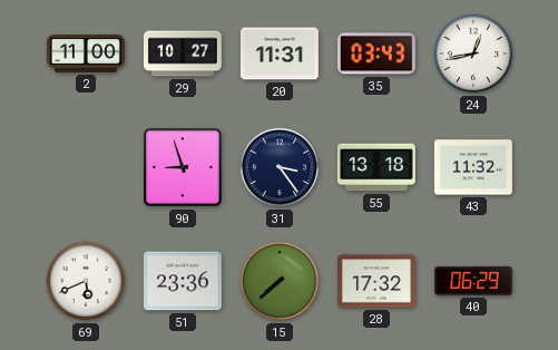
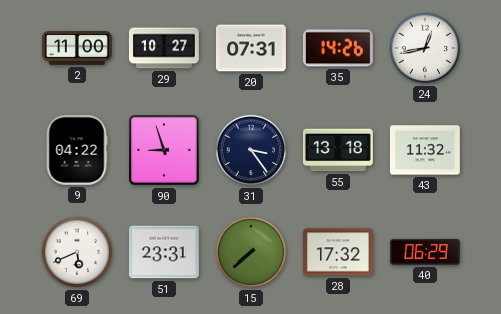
20: 11:31 -> 07:31 (251, 48)
35: 03:43 -> 14:26 (338, 48)
9: none -> 04:22 (77, 150)
51: 23:36 -> 23:31 (164, 252)
